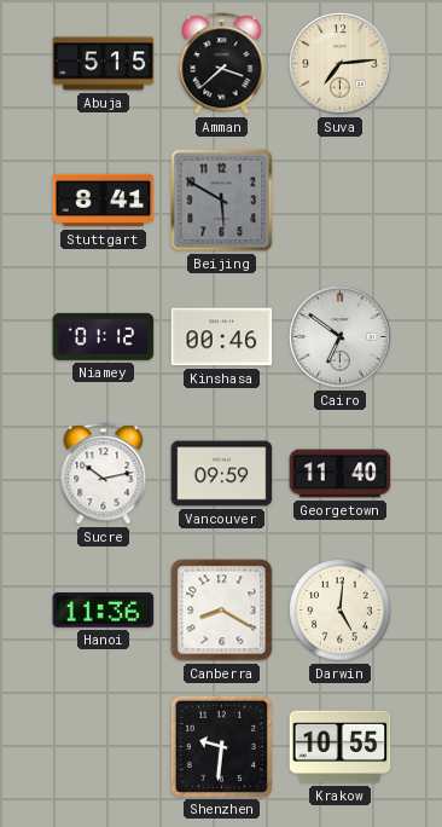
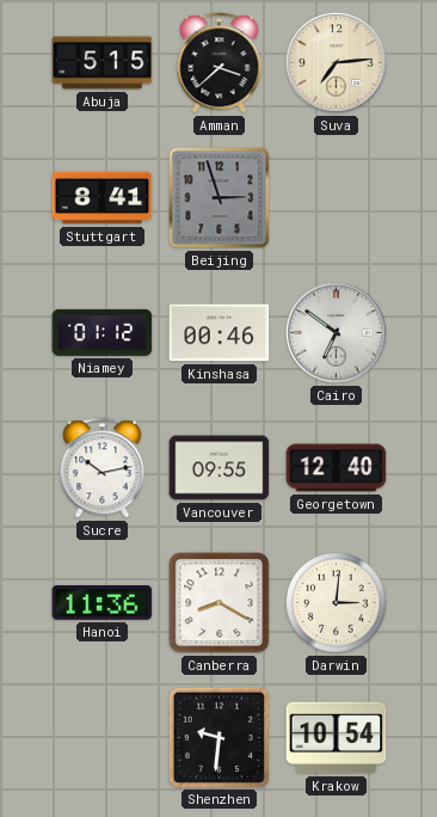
Beijing: 5:50 -> 2:57 (220, 198)
Vancouver: 09:59 -> 09:55 (220, 468)
Georgetown: 11:40 -> 12:40 (337, 468)
Darwin: 5:01 -> 3:01 (337, 603)
Krakow: 10:55 -> 10:54 (337, 738)
